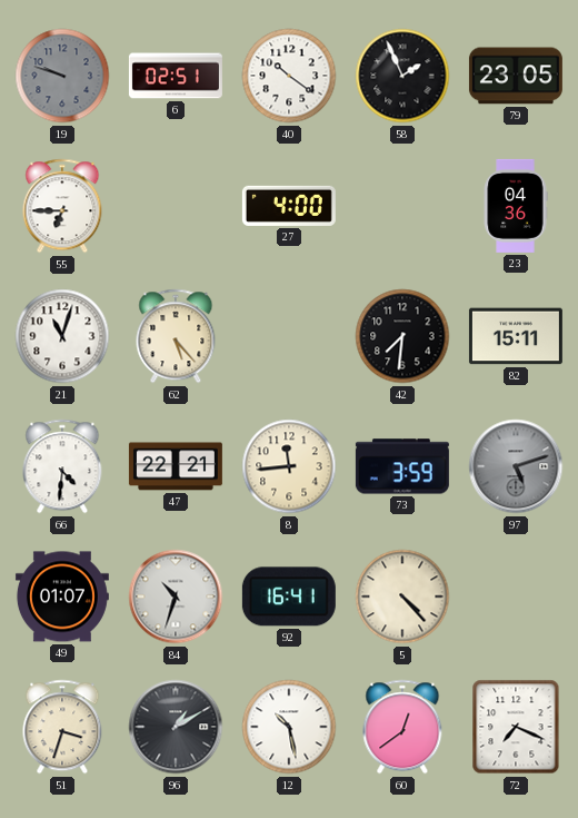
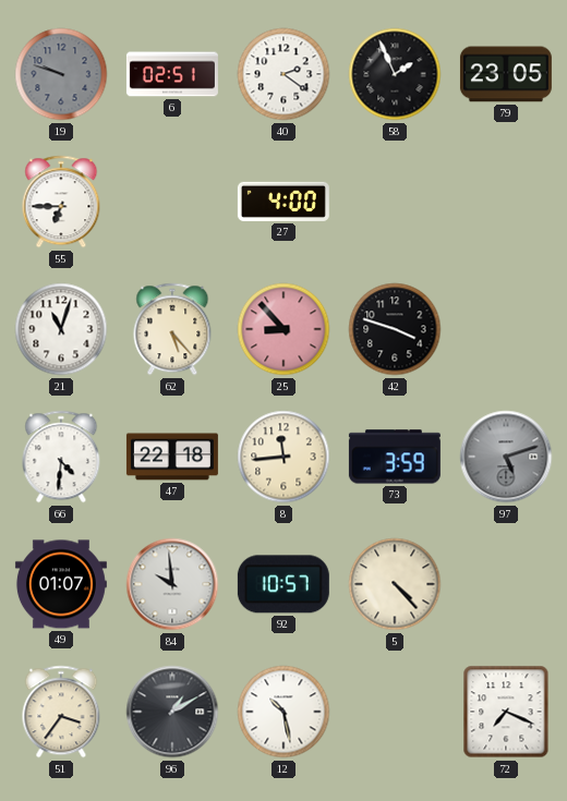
40: 10:21 -> 2:21 (283, 74)
23: 04:36 -> none (516, 206)
25: none -> 8:53 (283, 329)
42: 7:31 -> 3:48 (395, 329)
82: 15:11 -> none (516, 336)
47: 22:21 -> 22:18 (172, 457)
84: 10:33 -> 9:59 (172, 584)
92: 16:41 -> 10:57 (283, 584)
51: 3:33 -> 3:36 (61, 712)
60: 12:39 -> none (402, 727)
